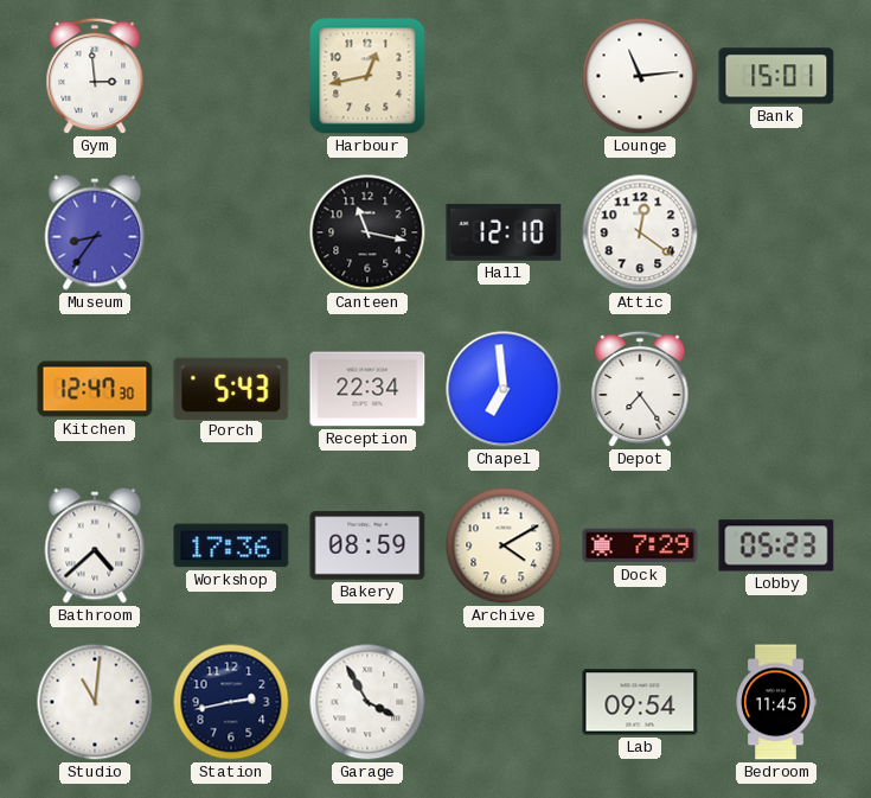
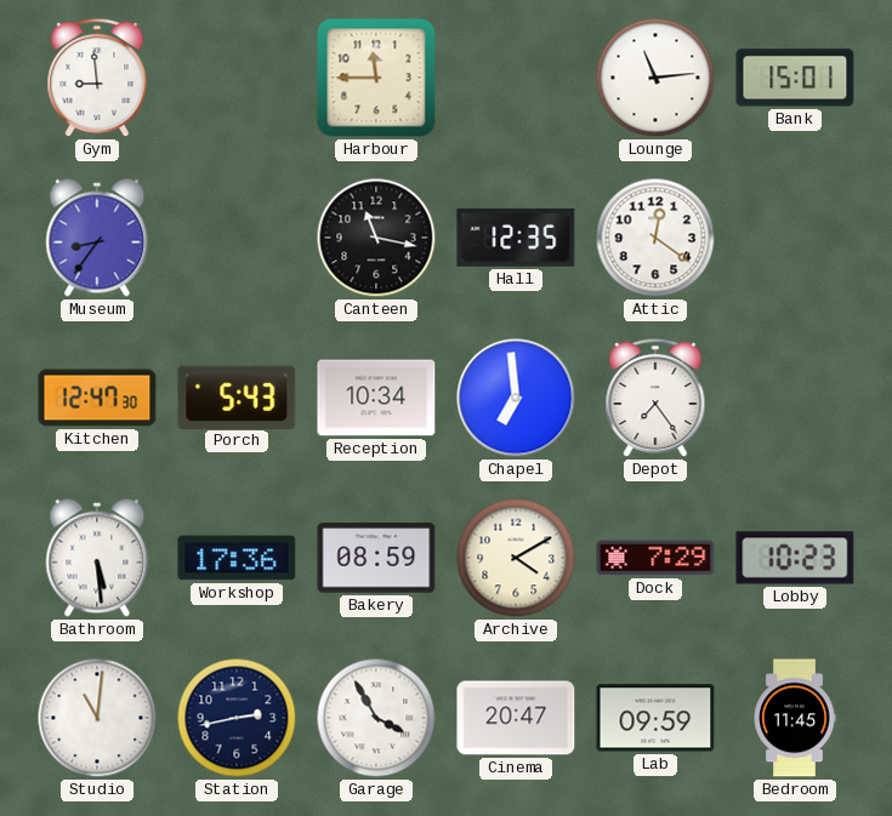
Gym: 2:59 -> 8:59 (97, 78)
Harbour: 12:43 -> 11:45 (376, 78)
Hall: 12:10 -> 12:35 (516, 238)
Reception: 22:34 -> 10:34 (376, 398)
Bathroom: 4:38 -> 5:29 (97, 558)
Lobby: 05:23 -> 10:23 (795, 558)
Cinema: none -> 20:47 (516, 718)
Lab: 09:54 -> 09:59 (655, 718)
